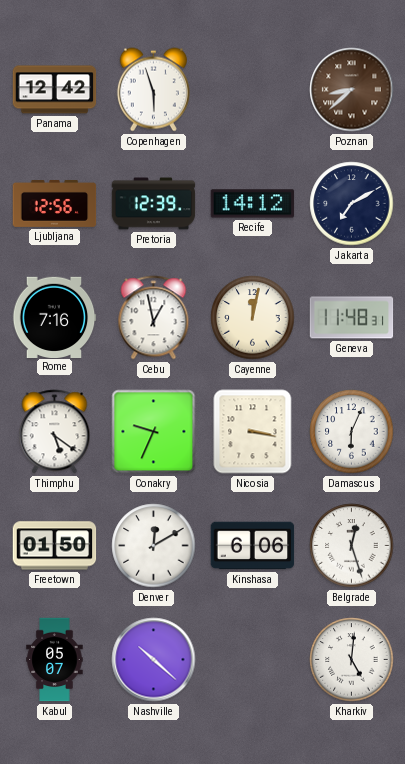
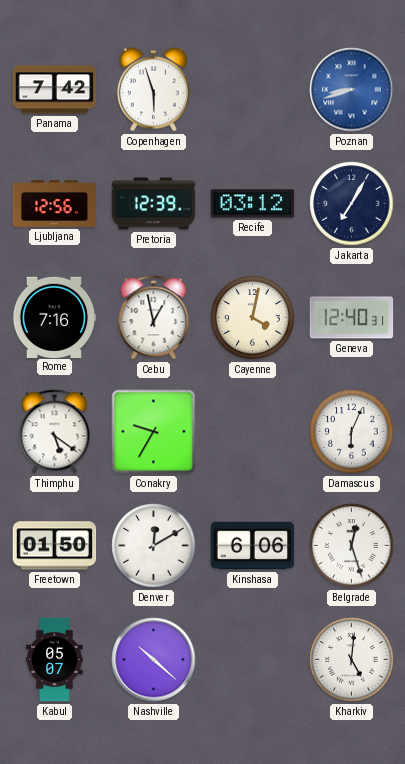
Panama: 12:42 -> 7:42 (55, 90)
Poznan: 8:38 -> 8:42 (352, 90)
Poznan dial: brown -> blue (352, 90)
Recife: 14:12 -> 03:12 (253, 204)
Jakarta: 7:10 -> 7:05 (352, 204)
Cayenne: 12:02 -> 4:02 (253, 318)
Geneva: 11:48 -> 12:40 (352, 318)
Conakry: 9:34 -> 9:35 (154, 432)
Nicosia: 3:17 -> none (253, 432)
